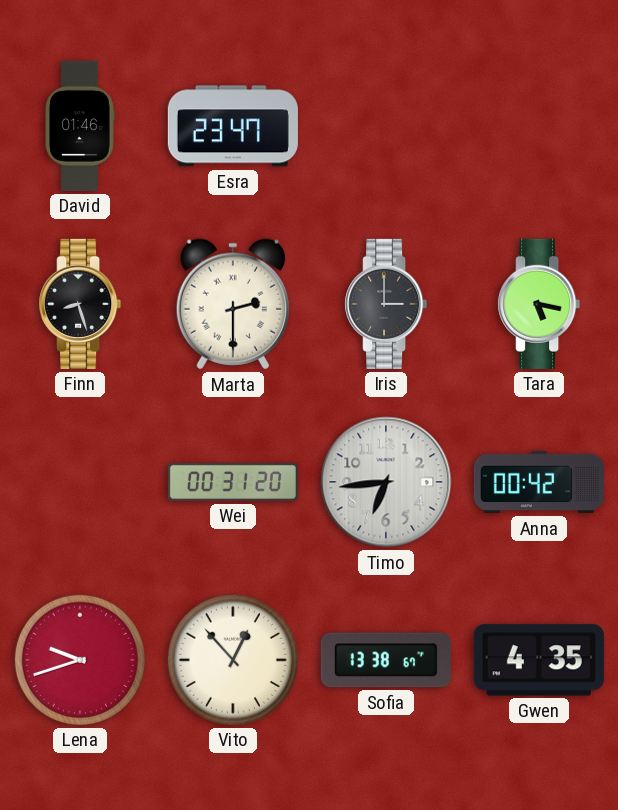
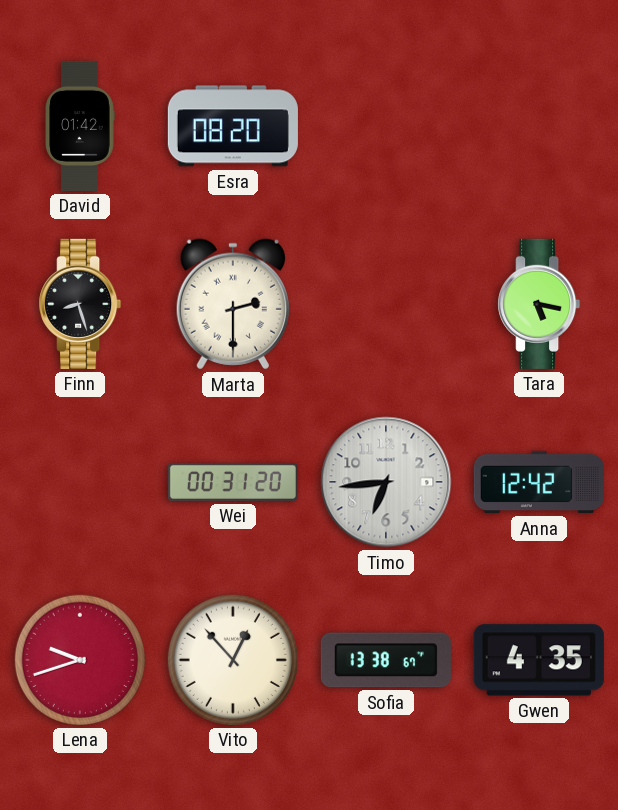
David: 01:46 -> 01:42 (80, 126)
Esra: 23:47 -> 08:20 (233, 126)
Iris: 3:00 -> none (386, 304)
Anna: 00:42 -> 12:42 (539, 482)
